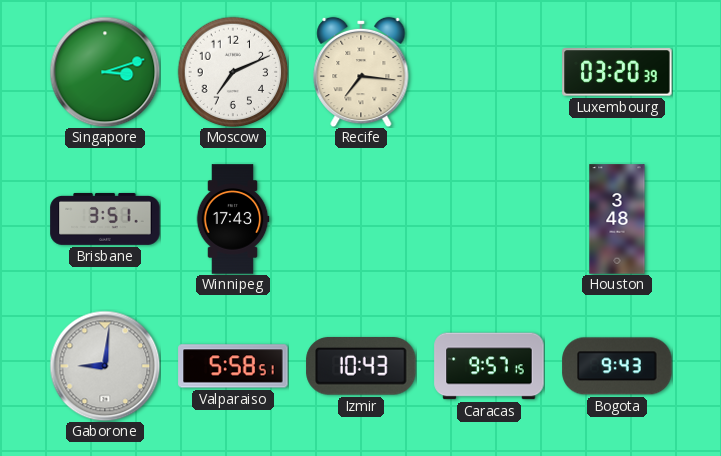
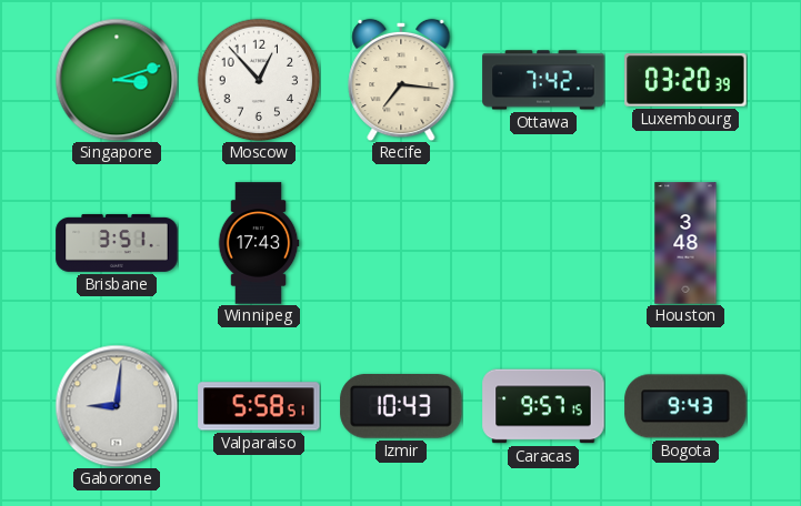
Moscow: 7:11 -> 12:53 (259, 80)
Ottawa: none -> 7:42 (543, 80)
